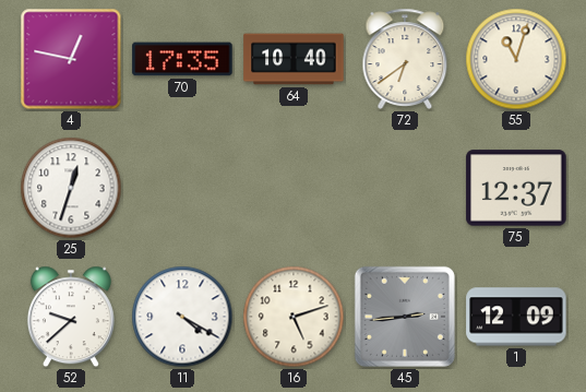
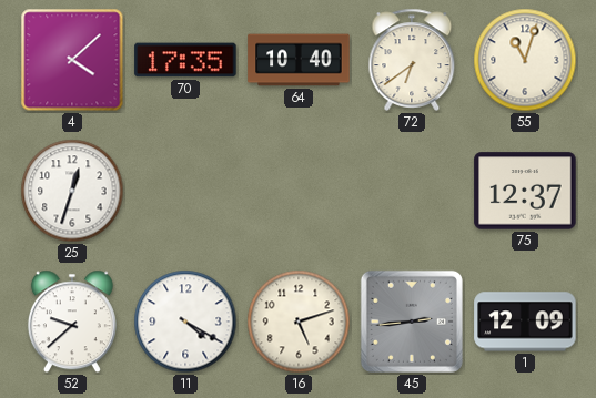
4: 12:47 -> 4:08 (72, 60)
